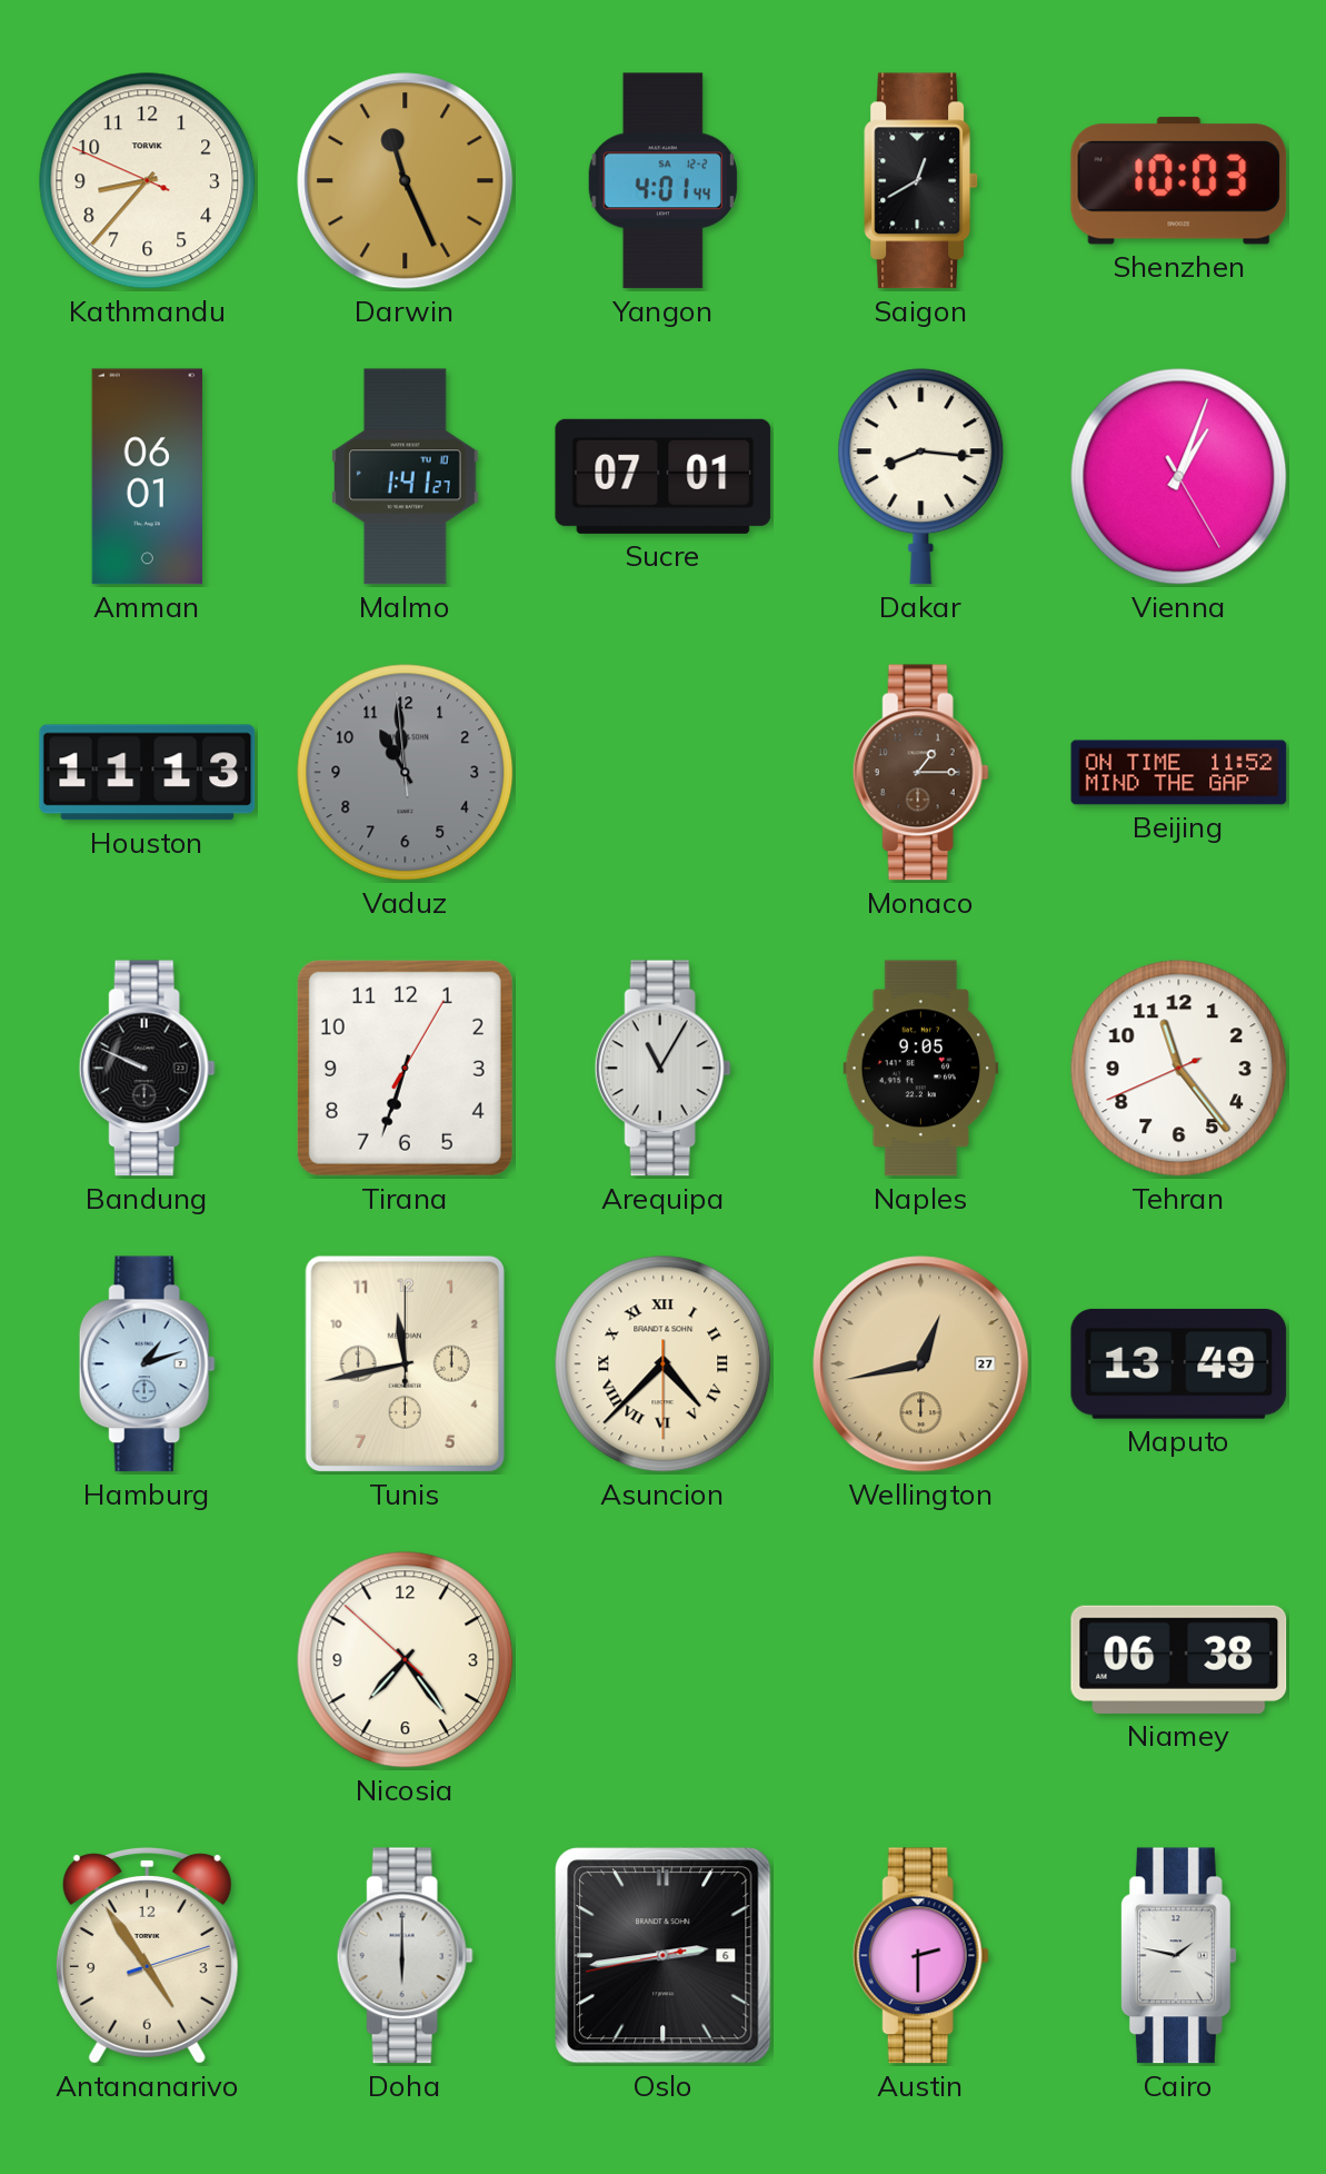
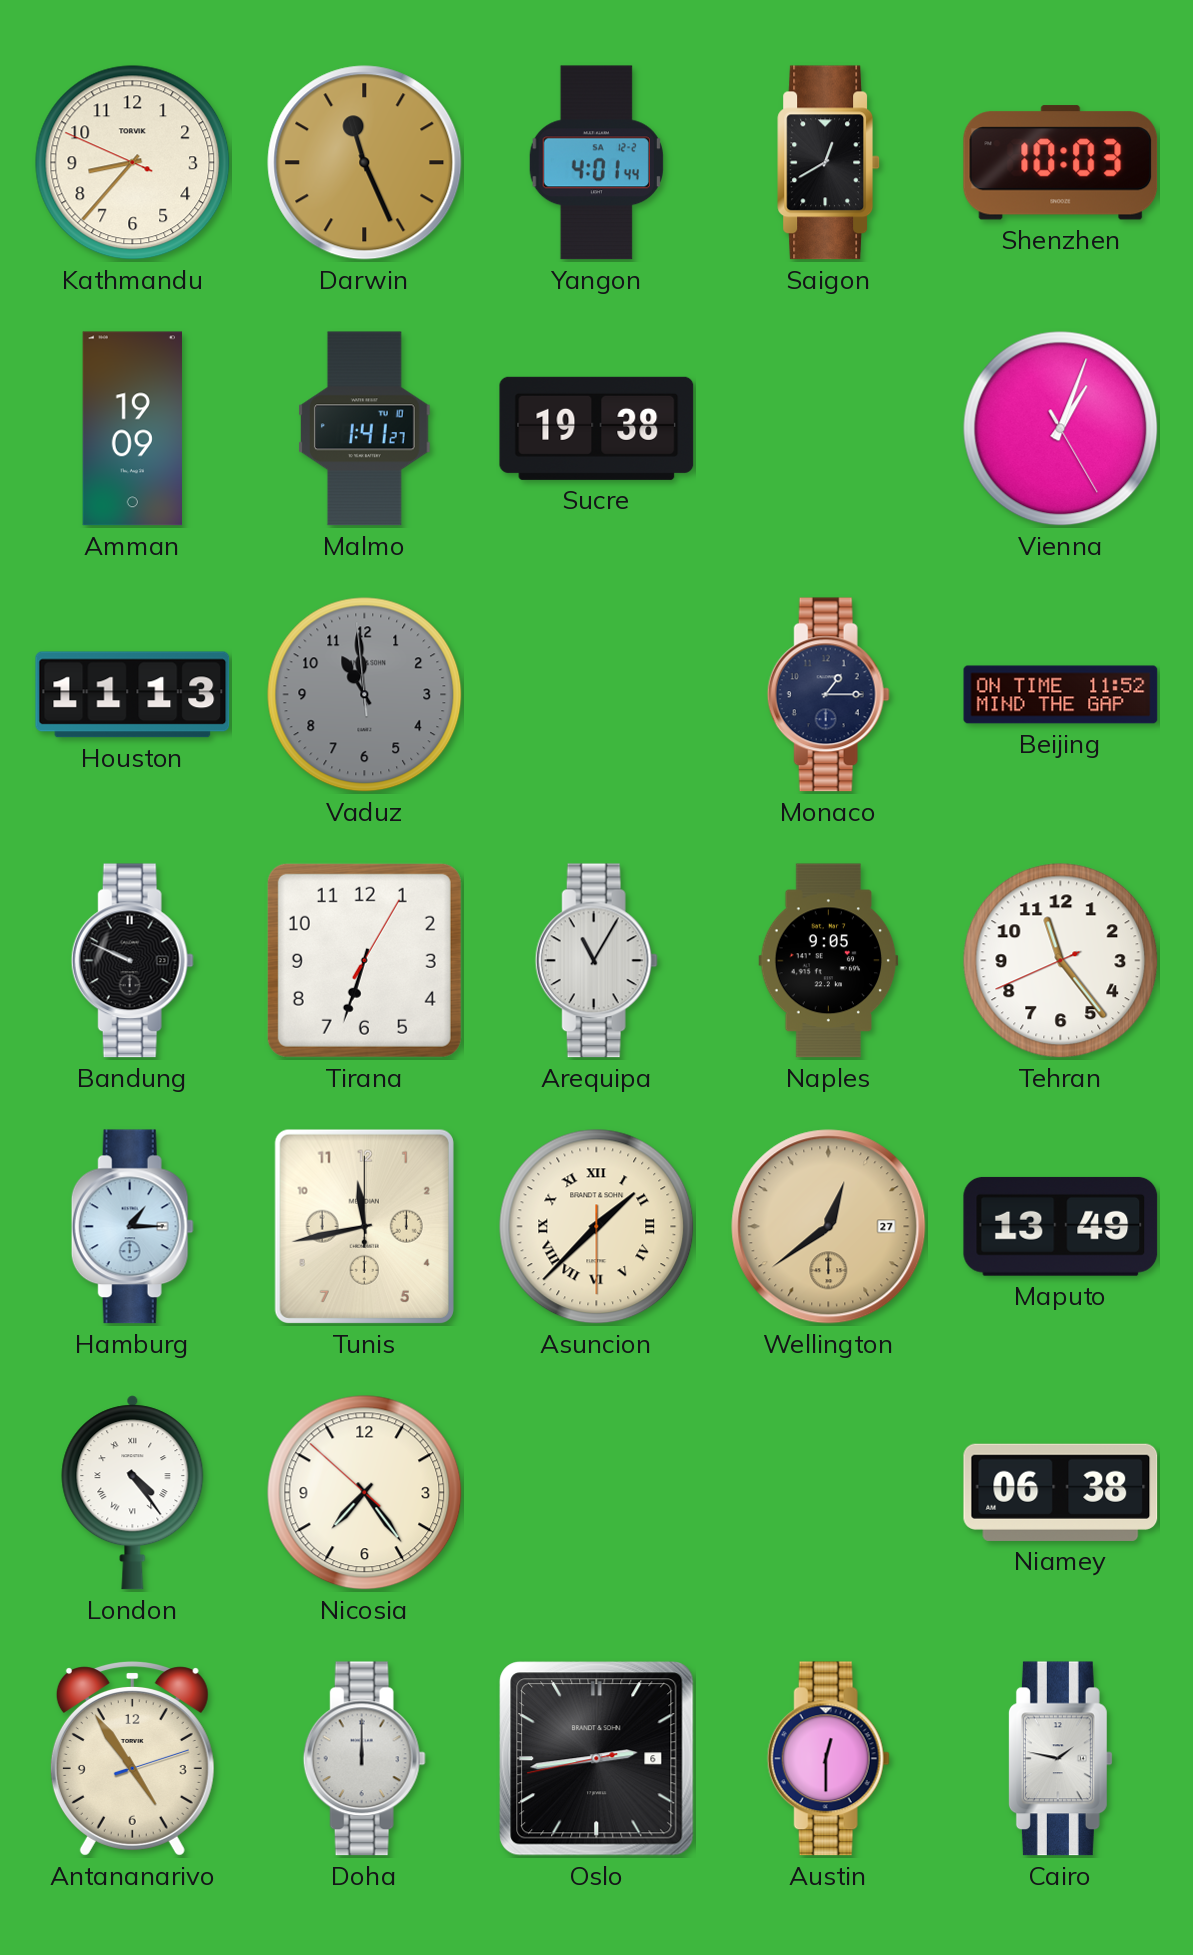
Amman: 06:01 -> 19:09 (132, 429)
Sucre: 07:01 -> 19:38 (597, 428)
Dakar: 8:16 -> none (921, 477)
Monaco dial: brown -> navy (828, 695)
Hamburg: 1:12 -> 1:15 (132, 1227)
Asuncion: 4:37 -> 1:37 (597, 1227)
Wellington: 12:43 -> 12:39 (829, 1227)
London: none -> 4:24 (133, 1493)
Doha: 6:00 -> 12:00 (364, 1759)
Austin: 2:30 -> 12:30 (828, 1759)
